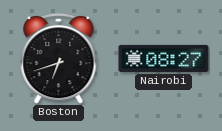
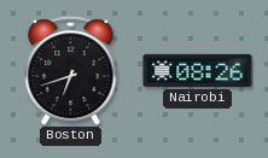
Nairobi: 08:27 -> 08:26 (198, 70)
